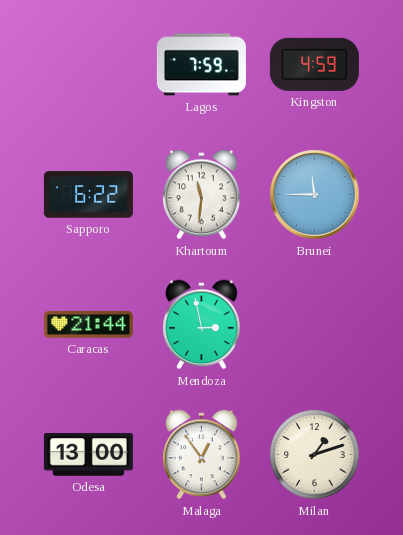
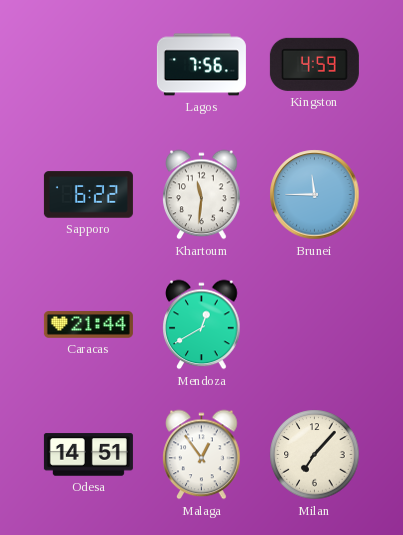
Lagos: 7:59 -> 7:56 (201, 65)
Mendoza: 2:58 -> 12:40 (202, 325)
Odesa: 13:00 -> 14:51 (88, 455)
Milan: 1:12 -> 7:07 (315, 455)
